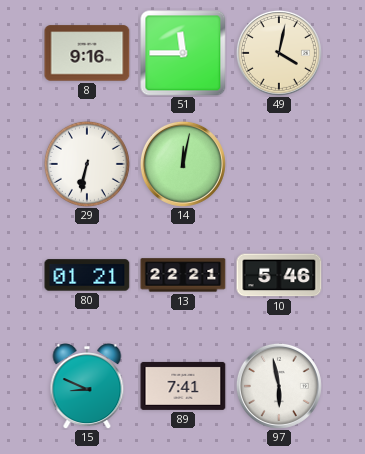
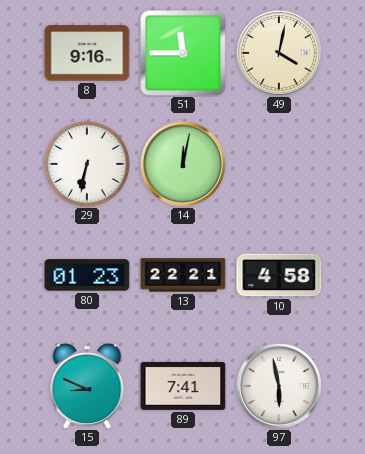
80: 01:21 -> 01:23 (87, 275)
10: 5:46 -> 4:58 (279, 275)
